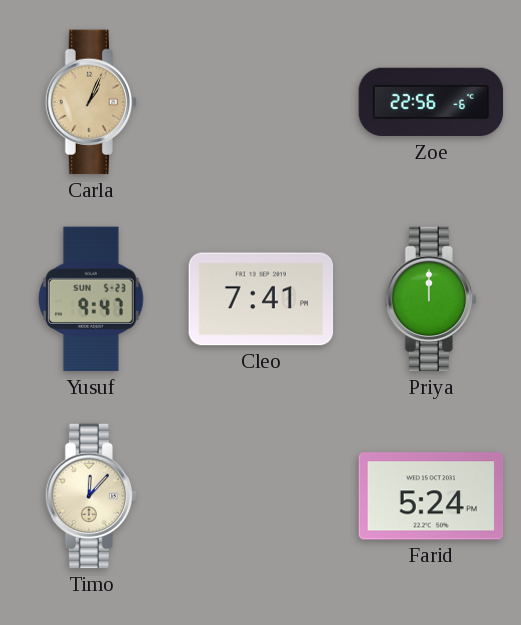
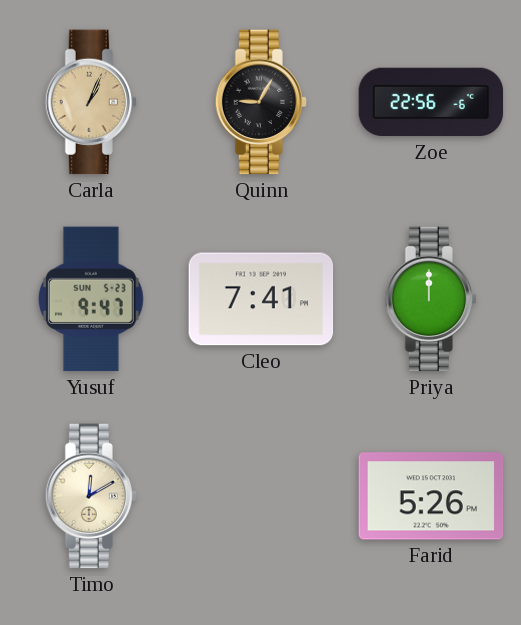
Quinn: none -> 9:05 (261, 102)
Timo: 12:07 -> 12:10 (91, 496)
Farid: 5:24 -> 5:26 (431, 496)
